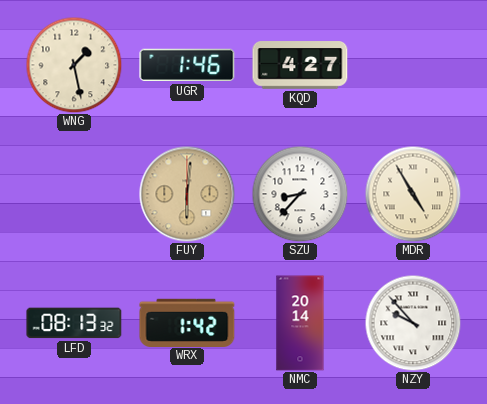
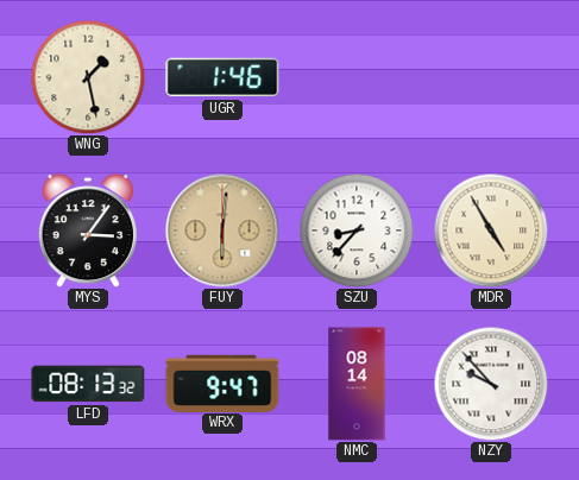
KQD: 4:27 -> none (300, 65)
MYS: none -> 3:06 (88, 230)
WRX: 1:42 -> 9:47 (222, 383)
NMC: 20:14 -> 08:14 (357, 384)
